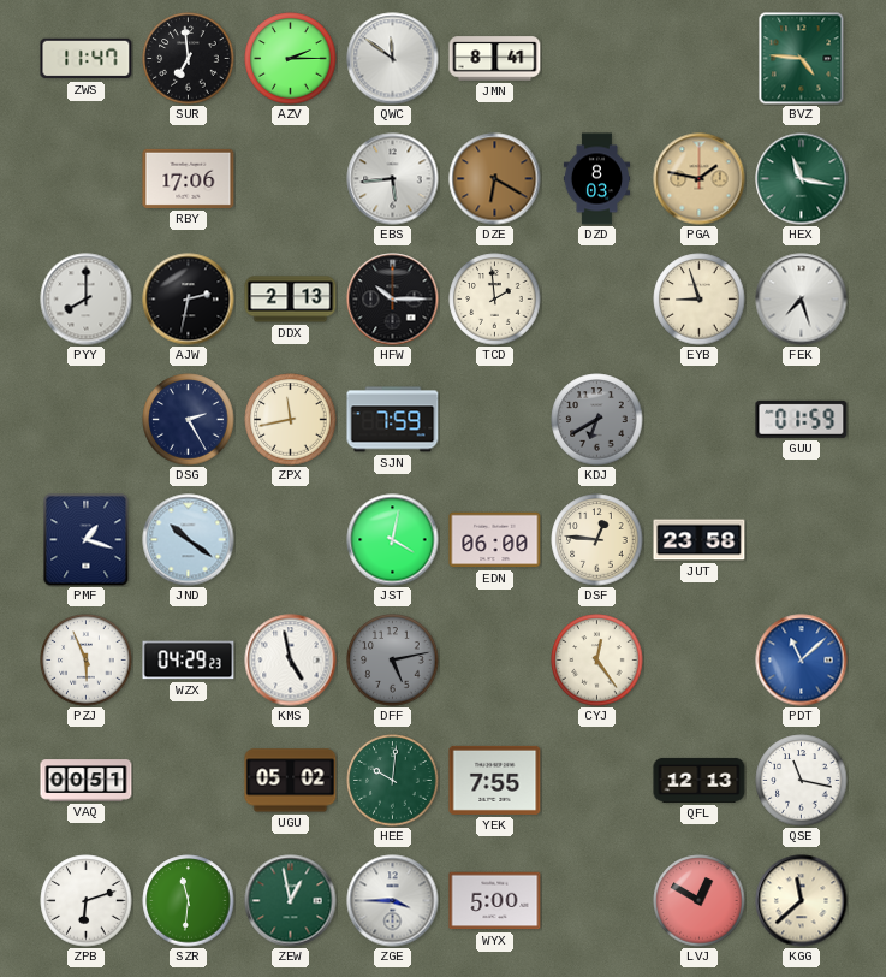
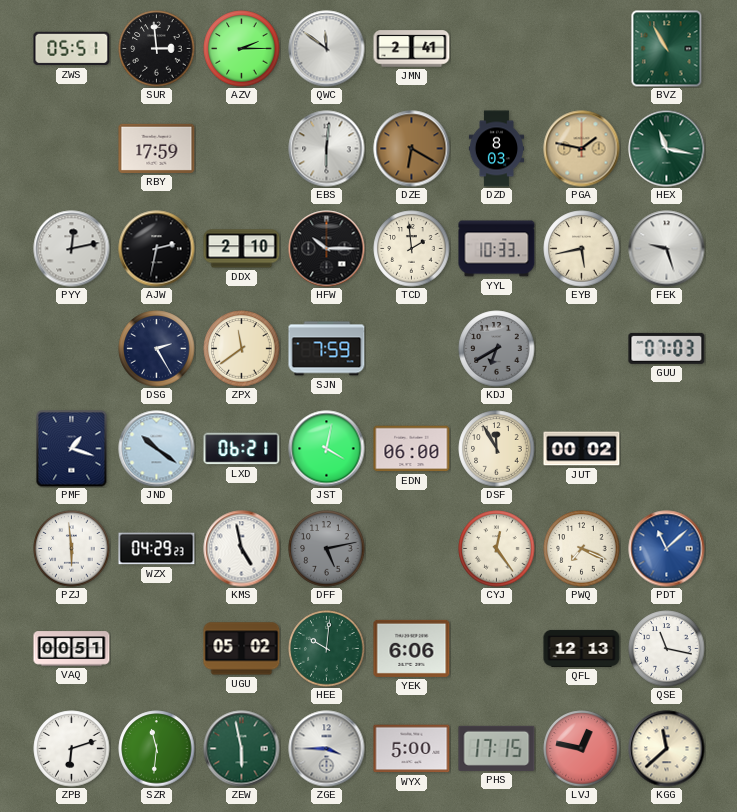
ZWS: 11:47 -> 05:51 (72, 49)
SUR: 6:59 -> 2:59 (157, 49)
JMN: 8:41 -> 2:41 (412, 49)
BVZ: 4:46 -> 10:55 (667, 49)
RBY: 17:06 -> 17:59 (157, 148)
EBS: 5:44 -> 6:01 (327, 149)
PYY: 8:00 -> 12:13 (72, 249)
DDX: 2:13 -> 2:10 (242, 249)
YYL: none -> 10:33 (497, 249)
EYB: 8:57 -> 5:43 (582, 249)
FEK: 7:27 -> 9:27 (667, 249)
ZPX: 11:43 -> 11:39 (242, 349)
GUU: 01:59 -> 07:03 (667, 348)
LXD: none -> 06:21 (242, 449)
DSF: 12:46 -> 11:55 (497, 449)
JUT: 23:58 -> 00:02 (582, 449)
PZJ: 5:56 -> 5:59 (72, 549)
PWQ: none -> 7:19 (582, 549)
YEK: 7:55 -> 6:06 (412, 648)
ZEW: 12:58 -> 5:58 (242, 749)
PHS: none -> 17:15 (497, 748)
LVJ: 12:50 -> 12:47 (582, 749)
